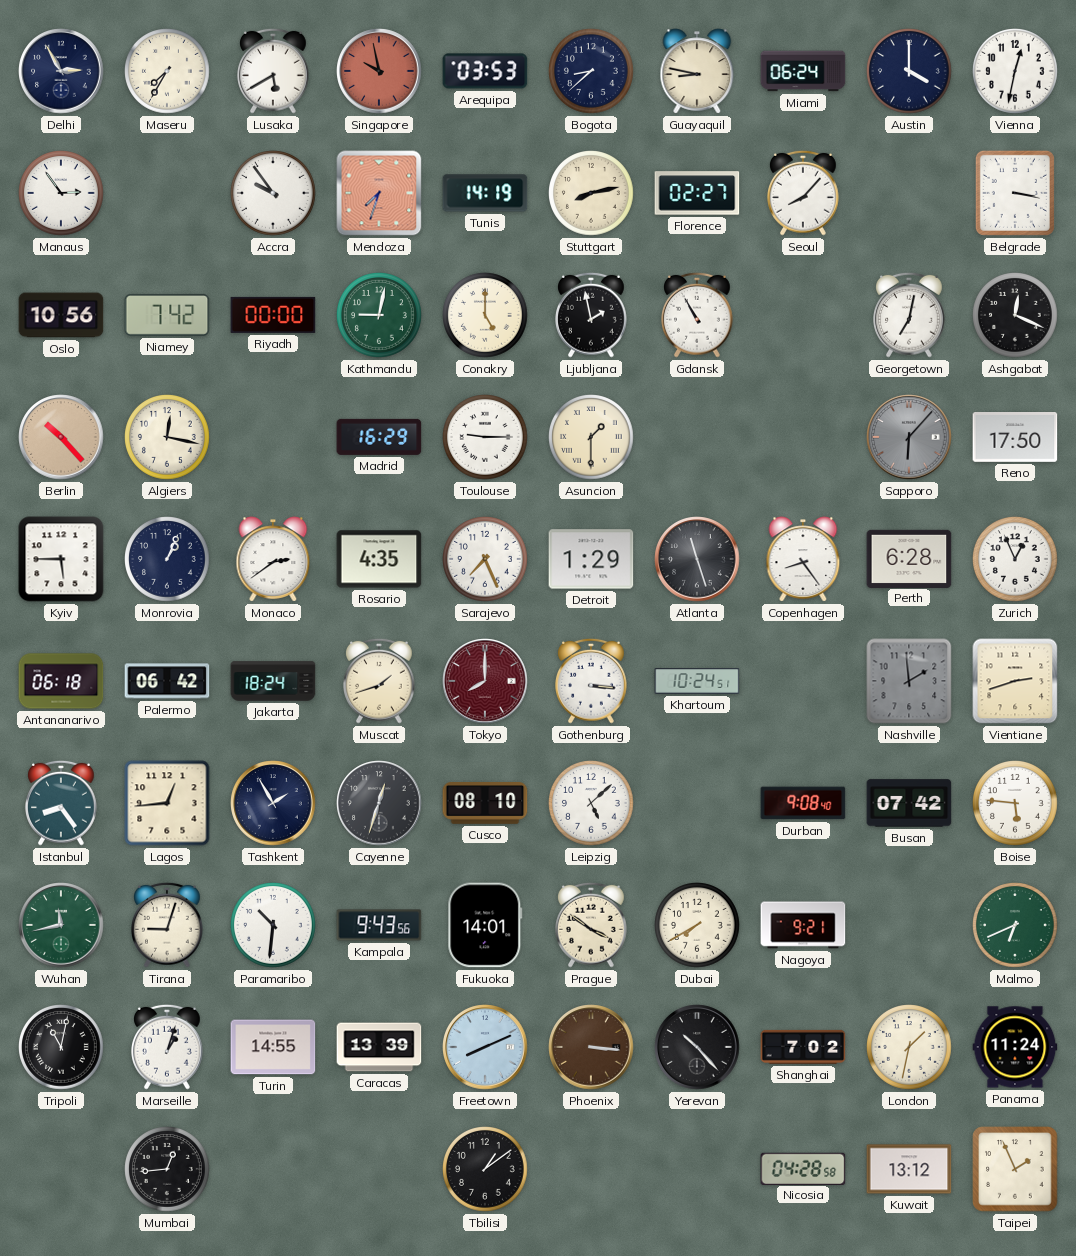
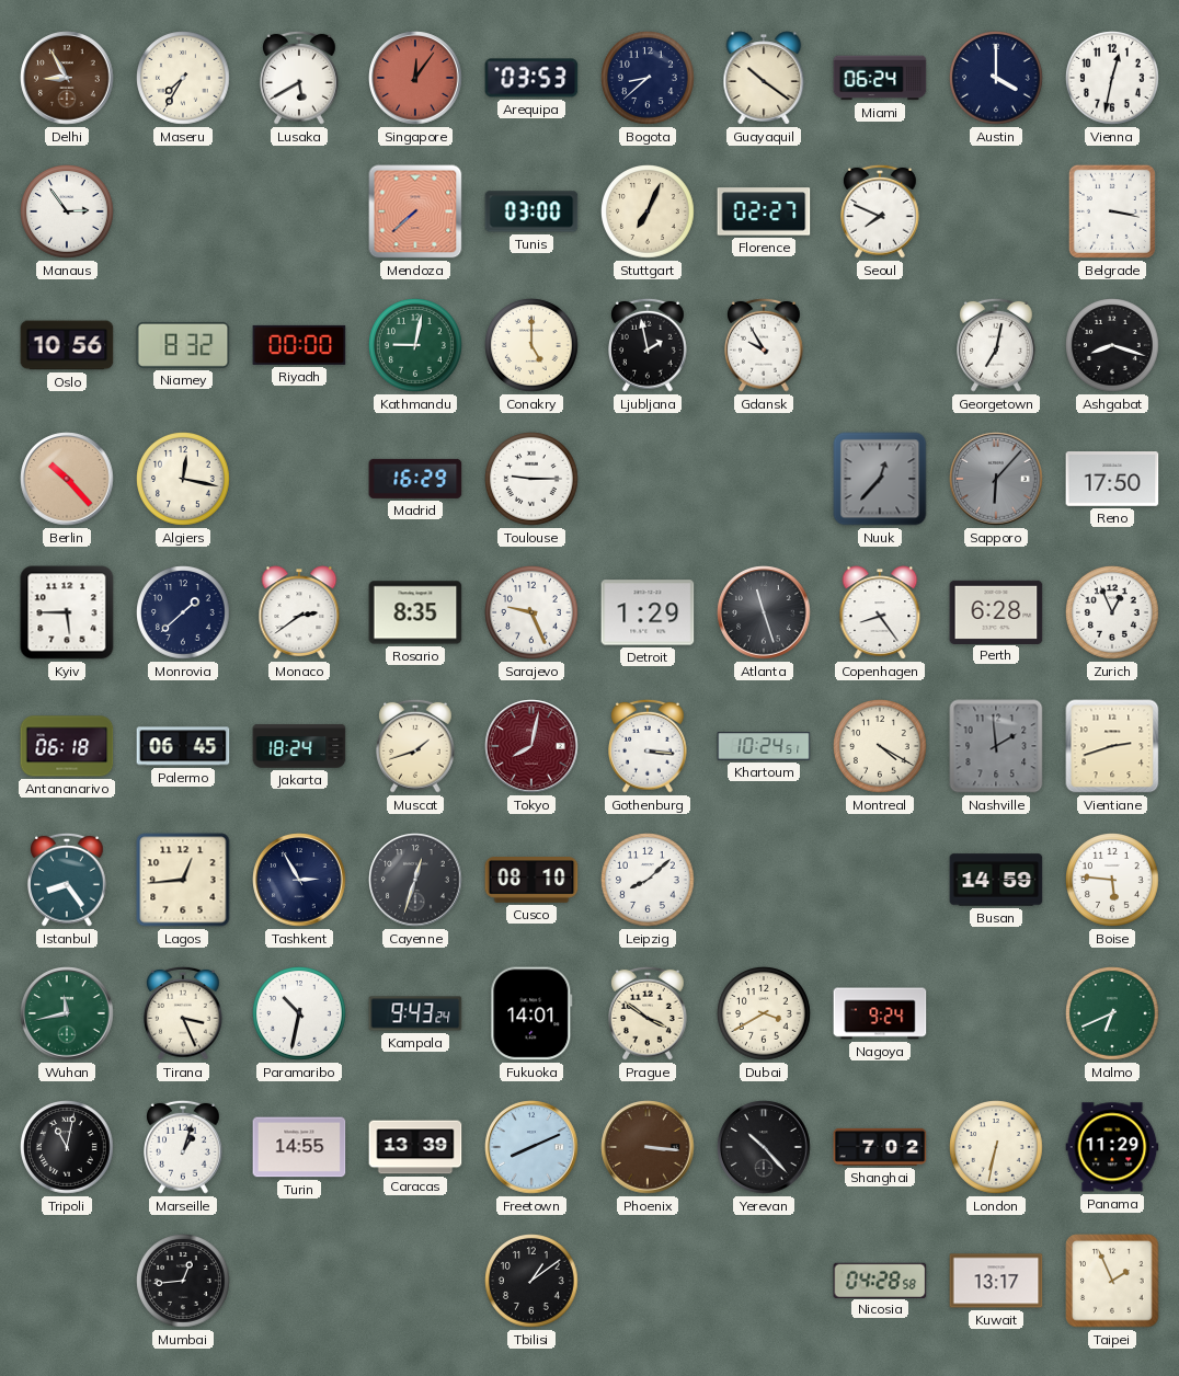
Delhi: 2:55 -> 8:55 (67, 78)
Delhi dial: navy -> brown (67, 78)
Singapore: 9:58 -> 12:06 (415, 78)
Guayaquil: 8:47 -> 10:21 (764, 78)
Accra: 9:54 -> none (274, 194)
Mendoza: 7:33 -> 7:38 (415, 211)
Tunis: 14:19 -> 03:00 (531, 211)
Stuttgart: 8:13 -> 7:04 (649, 213)
Seoul: 8:07 -> 7:49 (881, 211)
Niamey: 7:42 -> 8:32 (183, 345)
Gdansk: 10:55 -> 9:55 (765, 345)
Ashgabat: 12:19 -> 8:18 (1113, 346)
Asuncion: 1:30 -> none (592, 438)
Nuuk: none -> 12:37 (880, 479)
Monrovia: 1:04 -> 1:38 (184, 614)
Rosario: 4:35 -> 8:35 (415, 612)
Sarajevo: 7:26 -> 9:26 (533, 614)
Palermo: 06:42 -> 06:45 (183, 746)
Tokyo: 8:00 -> 8:02 (531, 746)
Montreal: none -> 4:20 (881, 747)
Tashkent: 1:55 -> 2:55 (299, 880)
Leipzig: 5:08 -> 8:08 (649, 881)
Durban: 9:08 -> none (803, 803)
Busan: 07:42 -> 14:59 (996, 880)
Tirana: 9:03 -> 3:26 (184, 1013)
Paramaribo: 10:31 -> 10:32 (300, 1014)
Kampala: 9:43:56 -> 9:43:24 (415, 1013)
Dubai: 7:40 -> 3:40 (765, 1014)
Nagoya: 9:21 -> 9:24 (880, 1013)
London: 1:32 -> 6:32 (997, 1148)
Panama: 11:24 -> 11:29 (1112, 1147)
Kuwait: 13:12 -> 13:17 (996, 1281)
